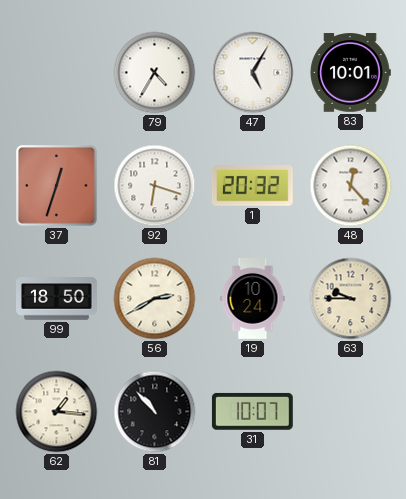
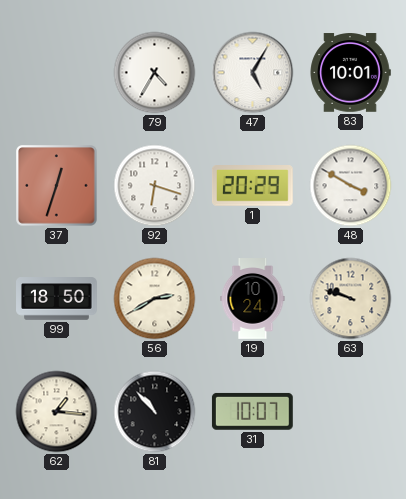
1: 20:32 -> 20:29 (252, 186)
48: 12:23 -> 3:50 (351, 186)
63: 9:45 -> 9:48 (351, 299)
